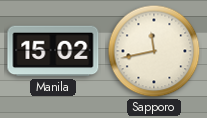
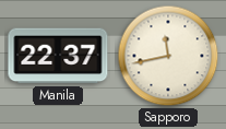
Manila: 15:02 -> 22:37 (58, 56)
